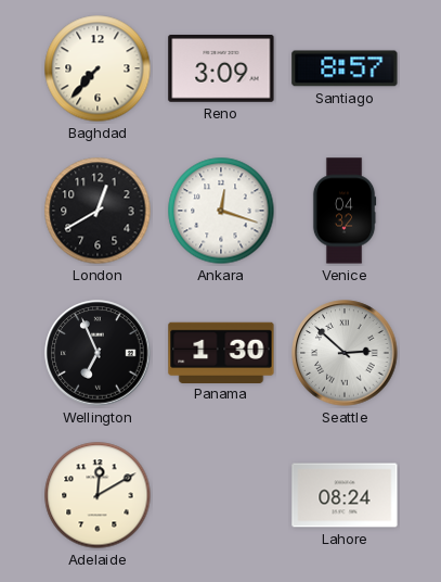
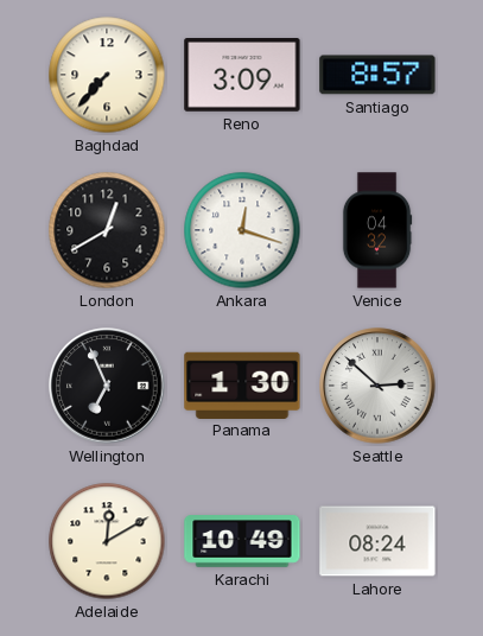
Karachi: none -> 10:49 (242, 542)
